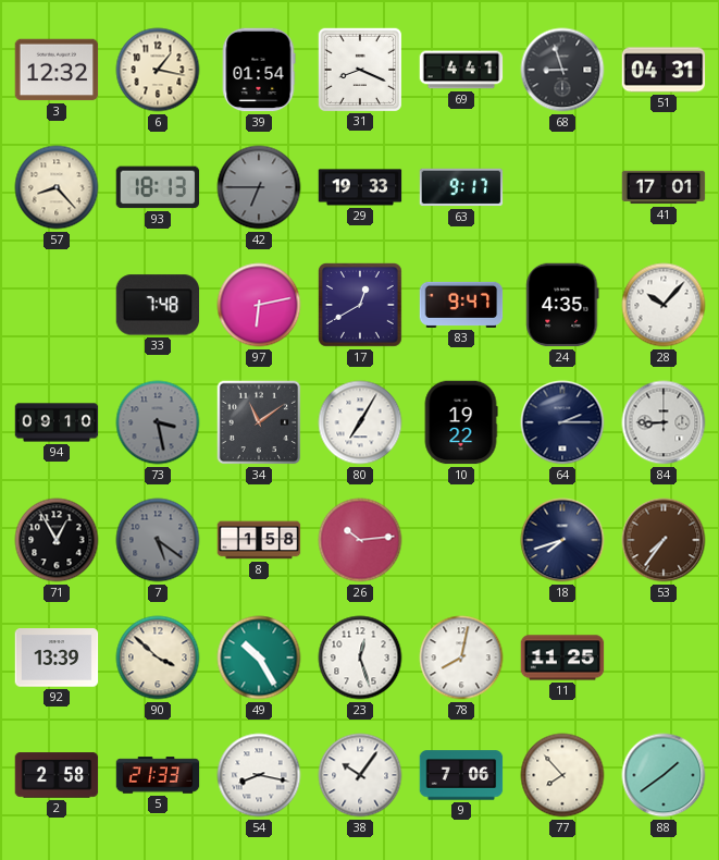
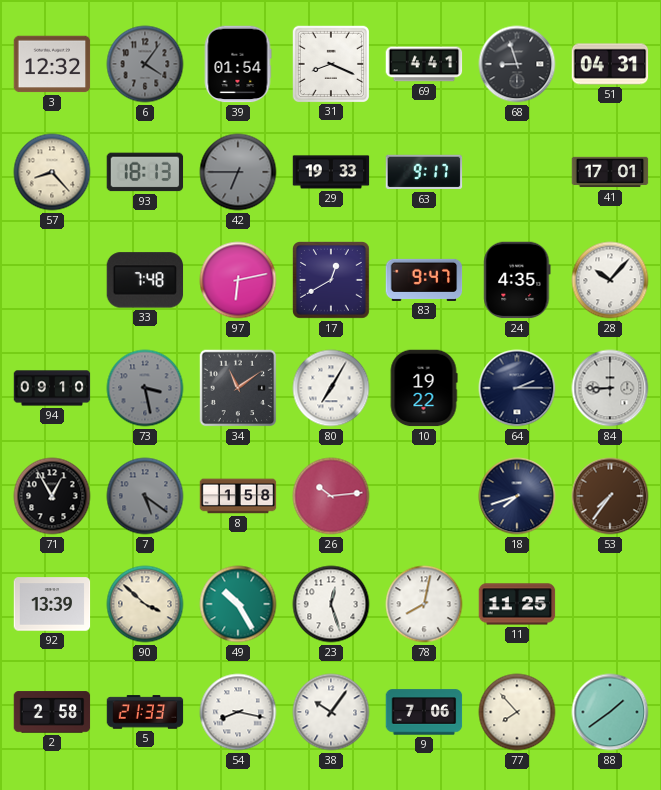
6: 1:17 -> 4:06 (145, 64)
6 dial: cream -> grey (145, 64)
